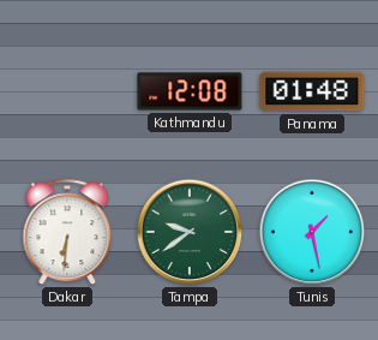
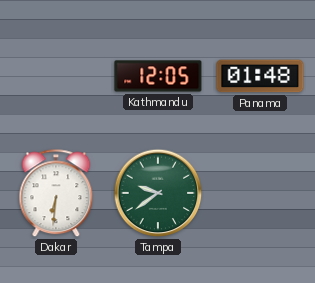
Kathmandu: 12:08 -> 12:05 (158, 76)
Tunis: 1:28 -> none (312, 232)
